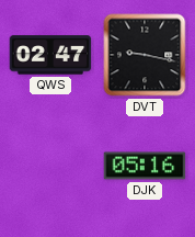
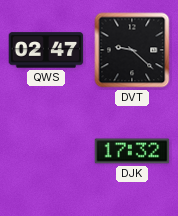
DVT: 9:17 -> 9:22 (132, 50)
DJK: 05:16 -> 17:32 (132, 151)
